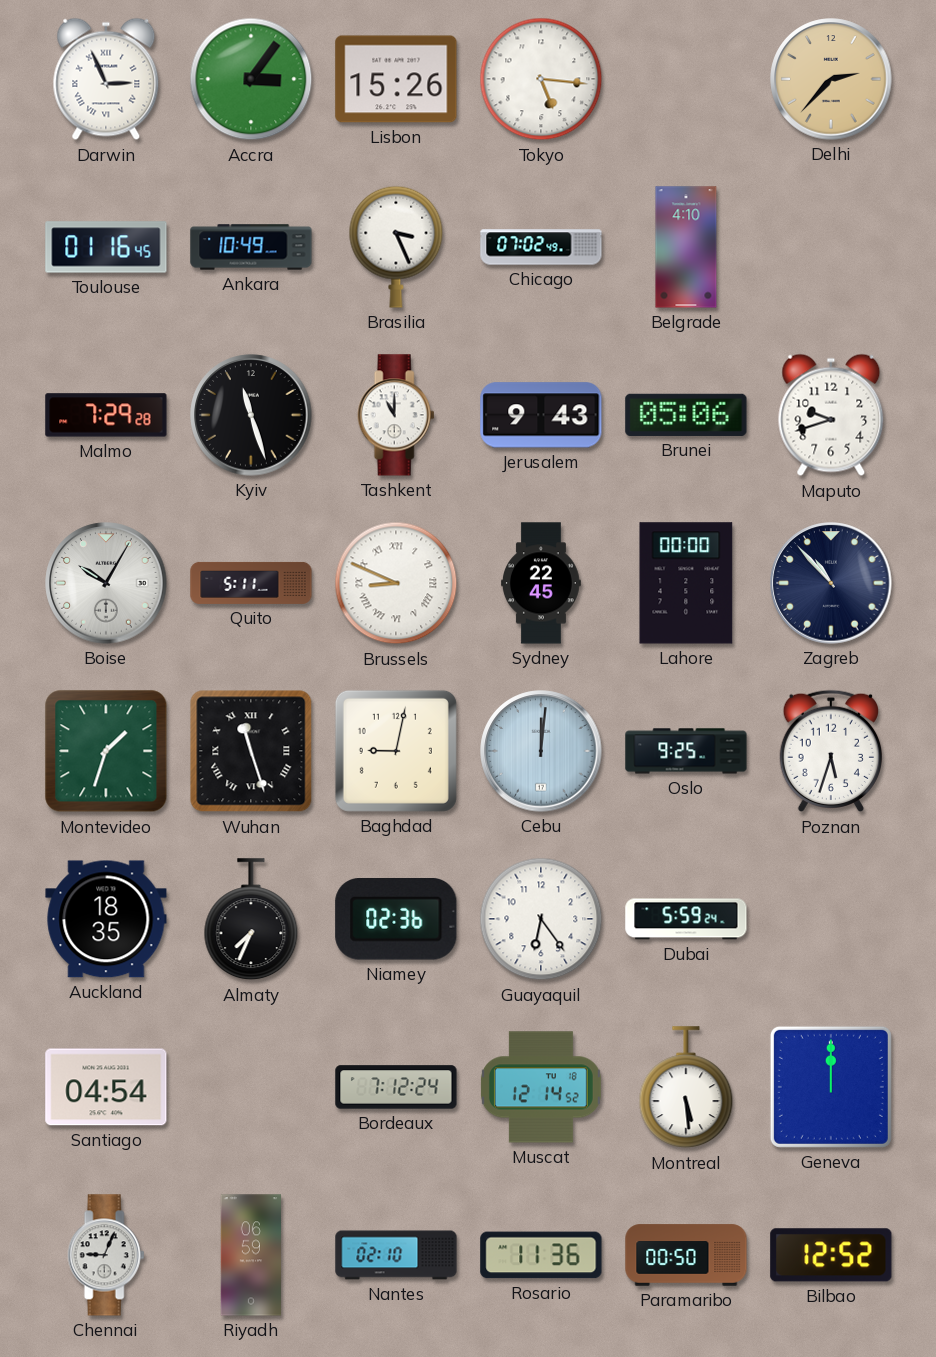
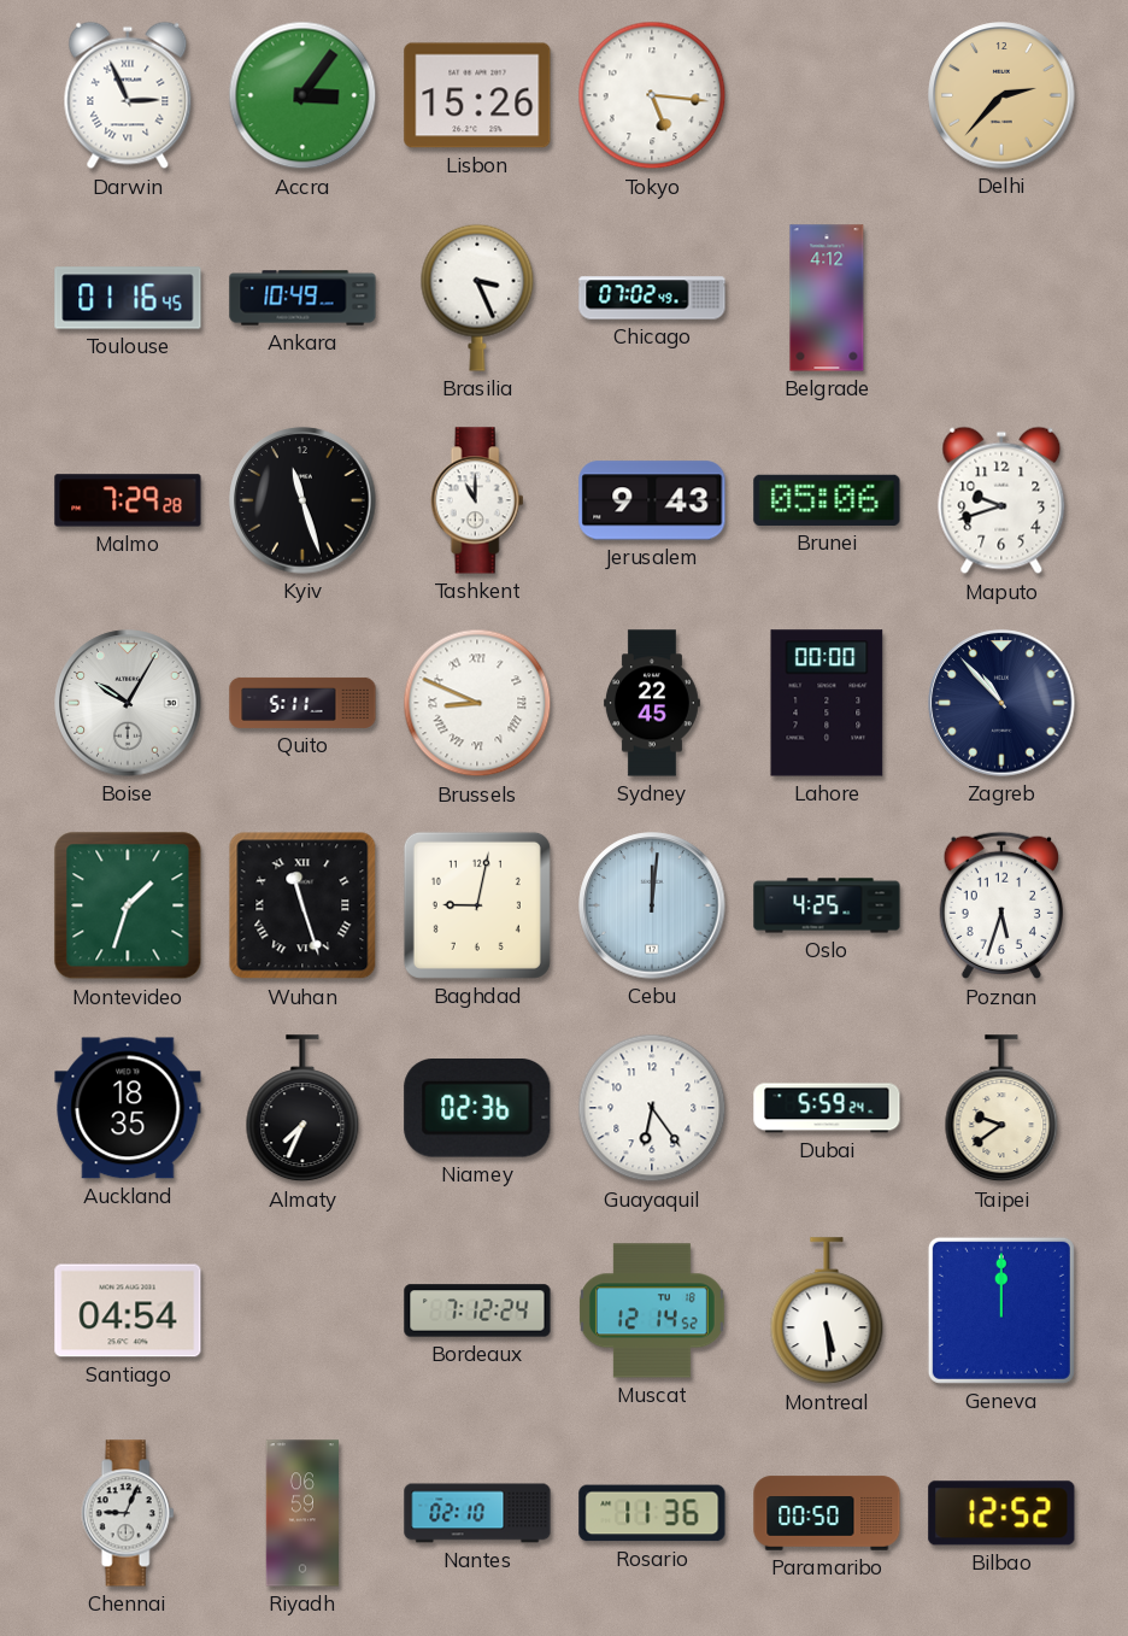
Belgrade: 4:10 -> 4:12 (827, 298)
Oslo: 9:25 -> 4:25 (827, 905)
Taipei: none -> 9:39 (1001, 1109)
